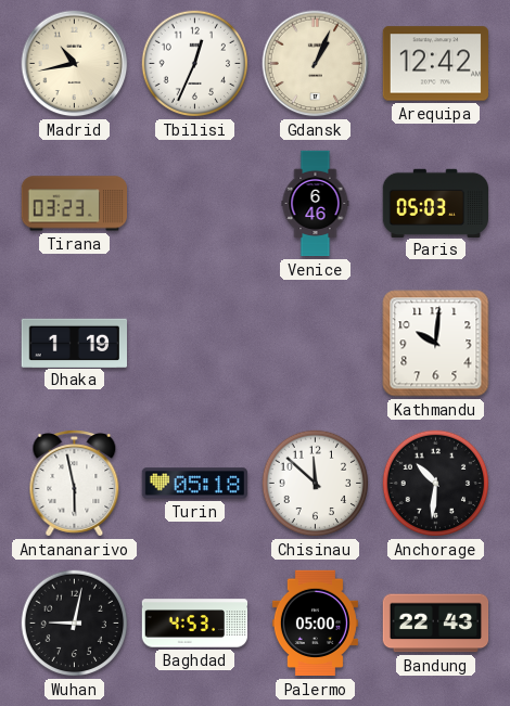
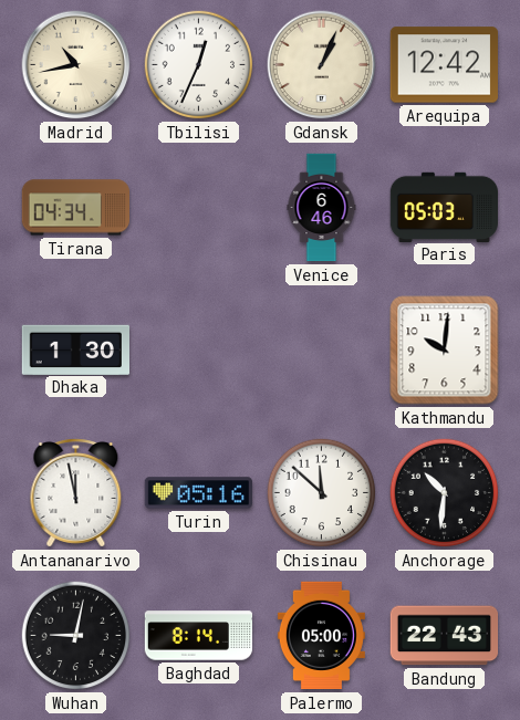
Tirana: 03:23 -> 04:34 (76, 208)
Dhaka: 1:19 -> 1:30 (75, 349)
Antananarivo: 5:58 -> 11:58 (76, 493)
Turin: 05:18 -> 05:16 (198, 493)
Baghdad: 4:53 -> 8:14 (199, 636)
